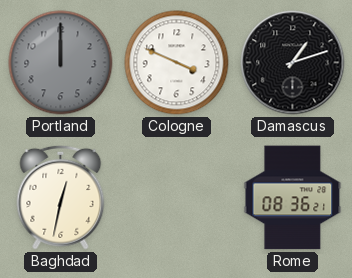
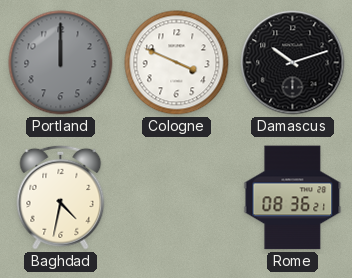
Damascus: 1:12 -> 10:12 (293, 63)
Baghdad: 12:32 -> 4:32 (61, 197)
